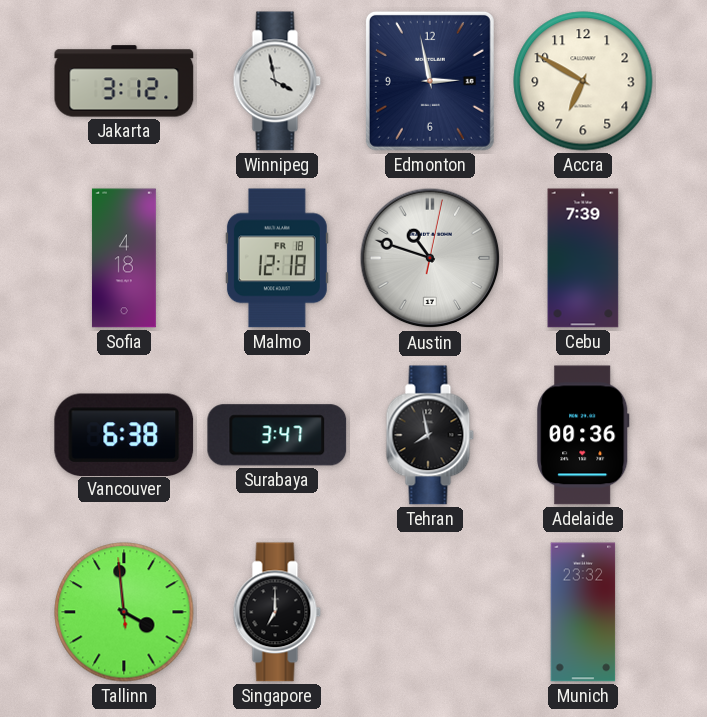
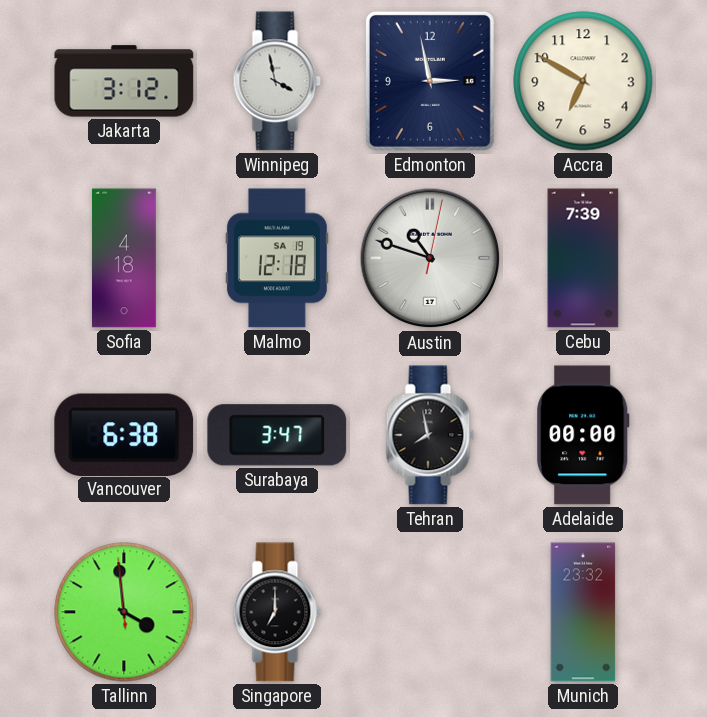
Malmo date: FR 18 -> SA 19 (277, 258)
Adelaide: 00:36 -> 00:00 (583, 435)
